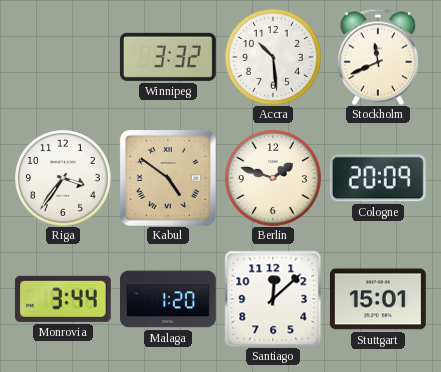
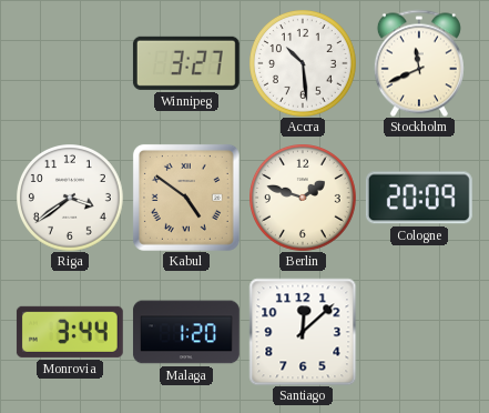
Winnipeg: 3:32 -> 3:27 (186, 63)
Riga: 3:36 -> 3:39 (70, 198)
Stuttgart: 15:01 -> none (378, 299)
